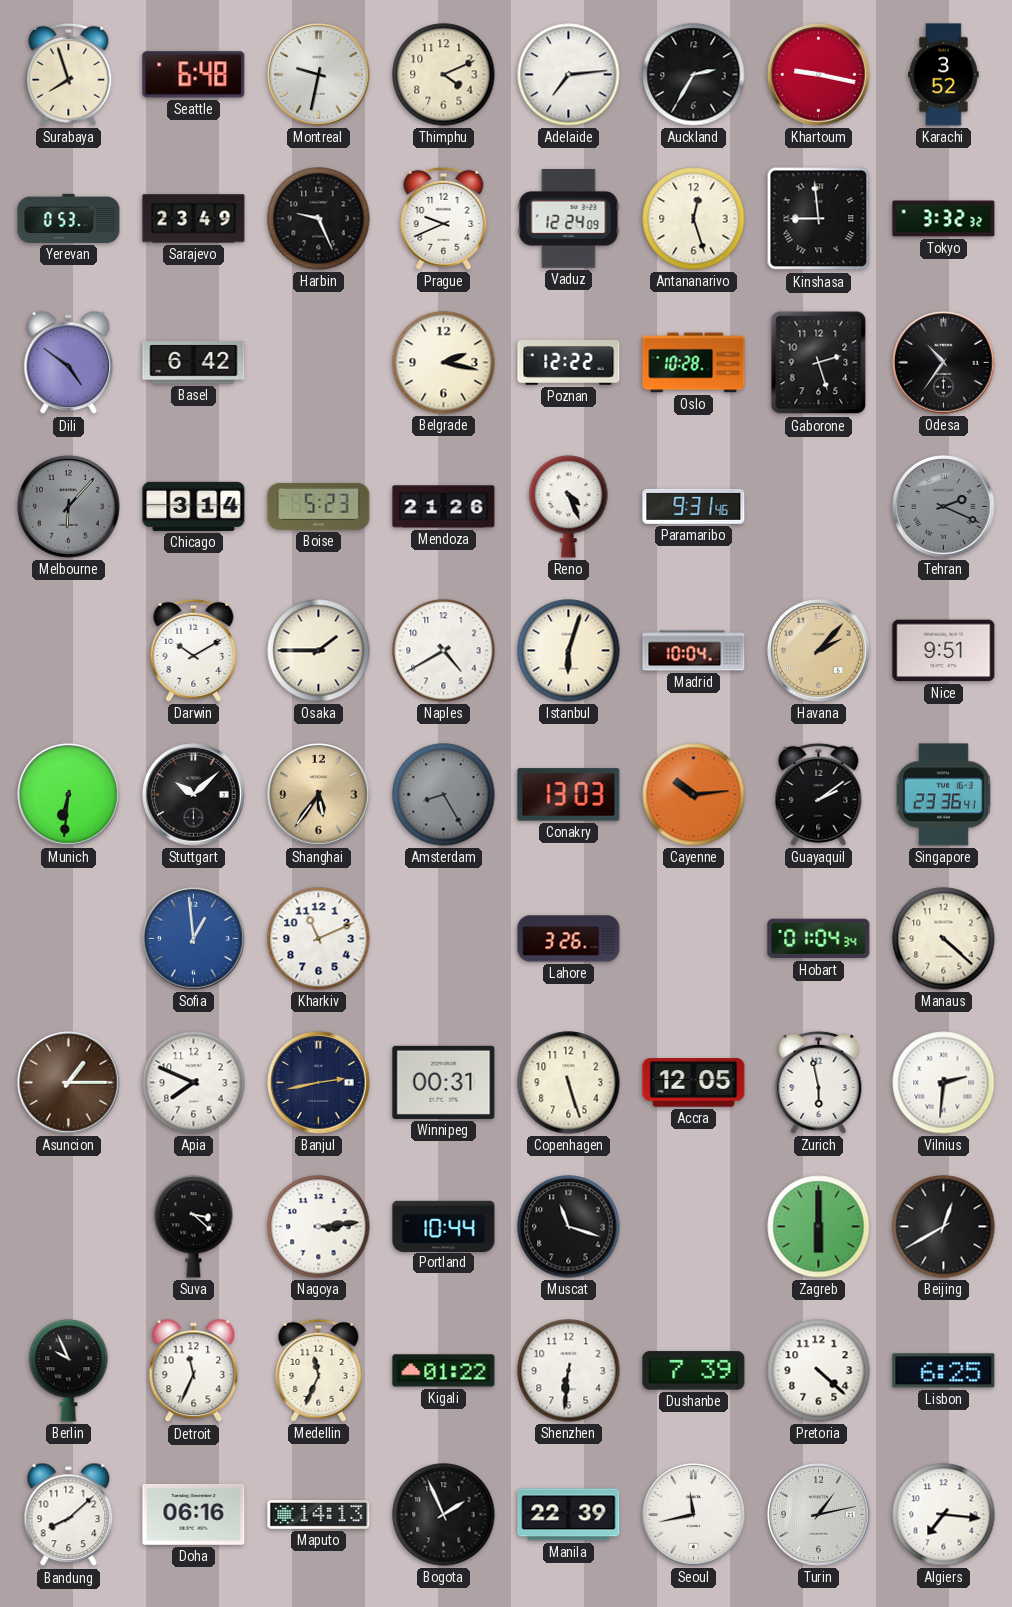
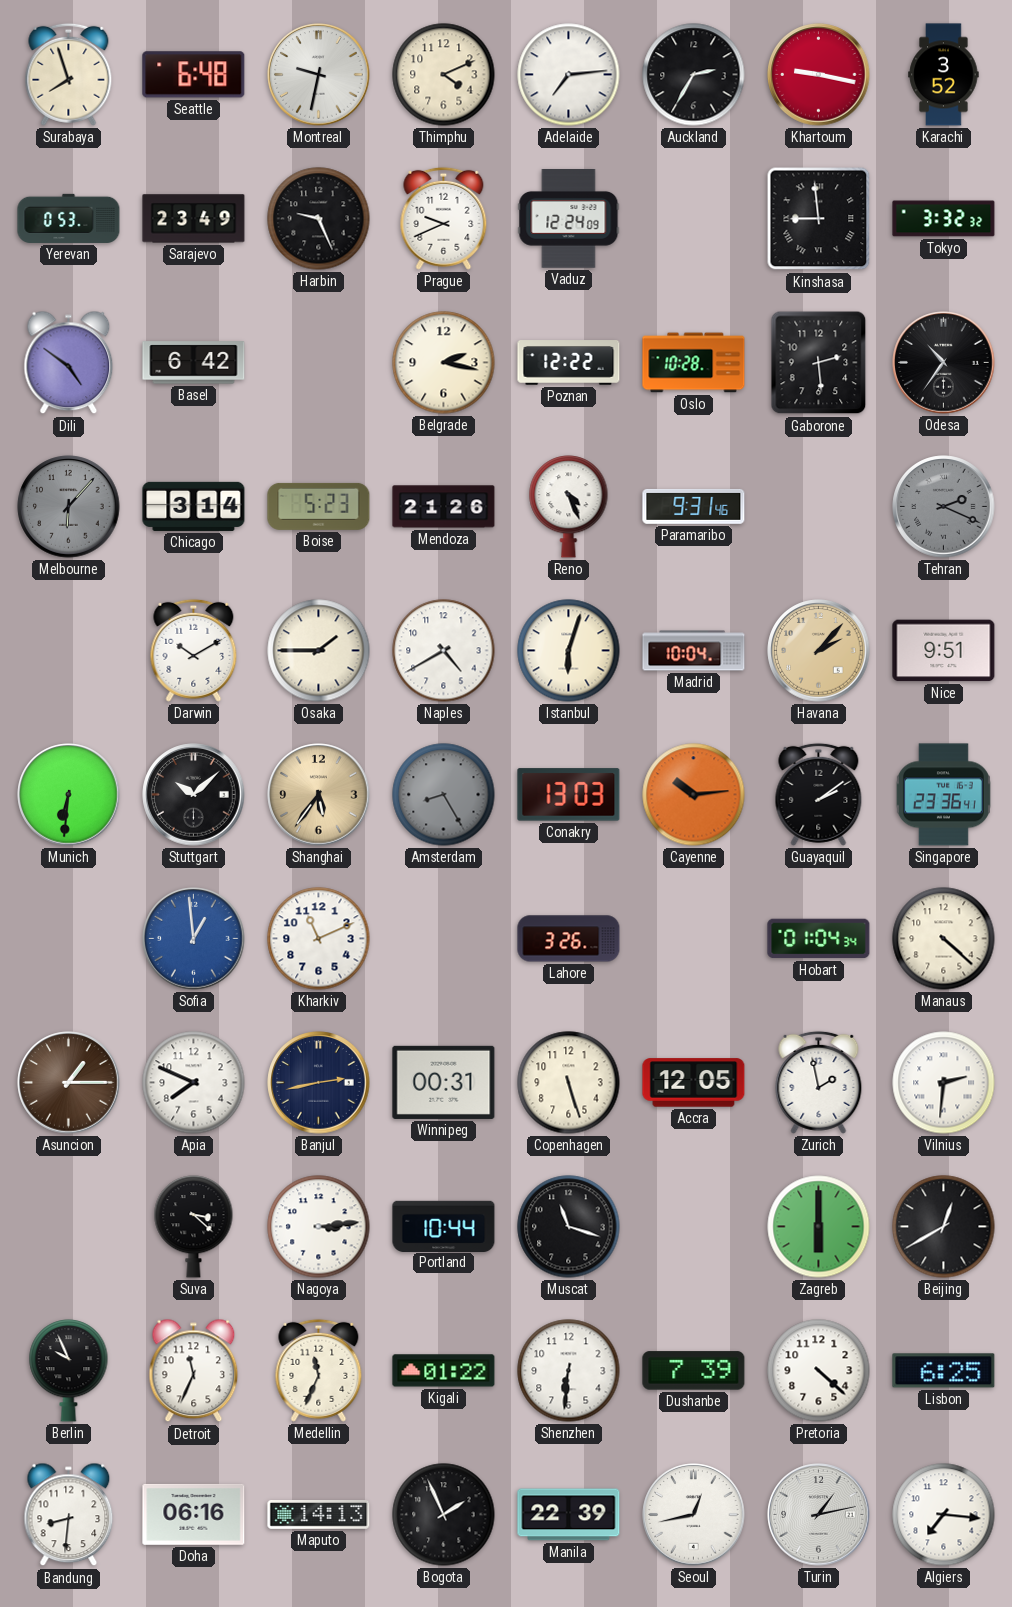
Antananarivo: 12:27 -> none (694, 219)
Gaborone: 2:27 -> 2:29 (819, 363)
Zurich: 5:58 -> 1:58 (819, 1082)
Bandung: 8:08 -> 8:31 (69, 1515)
Seoul: 11:43 -> 12:43 (694, 1515)
